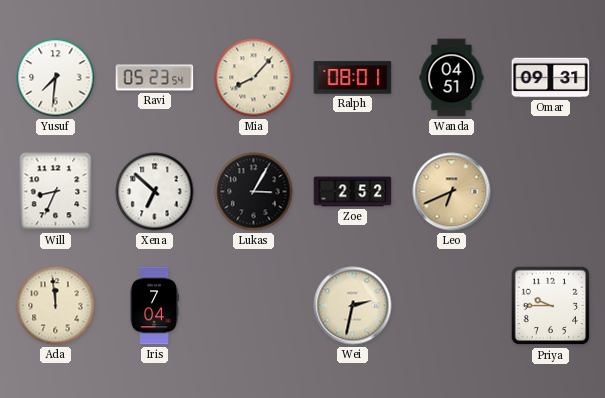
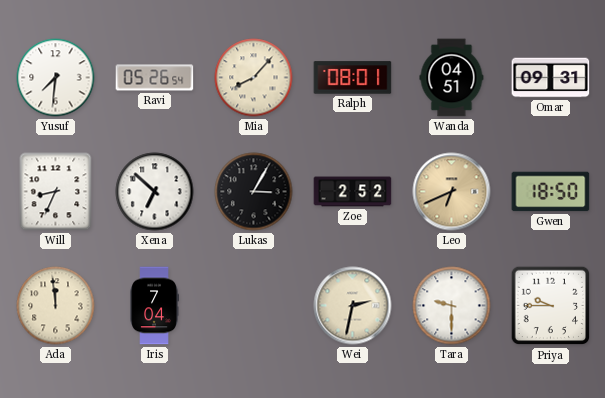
Ravi: 05:23 -> 05:26 (155, 78)
Gwen: none -> 18:50 (551, 192)
Tara: none -> 9:30 (452, 306)
